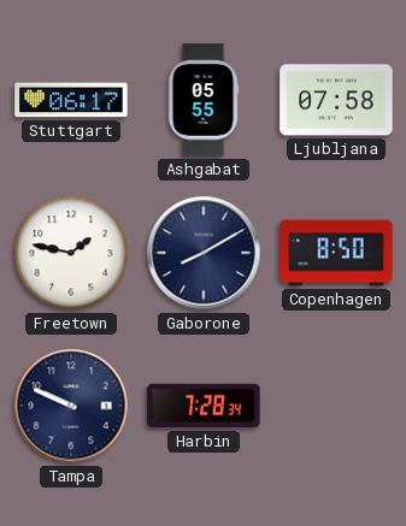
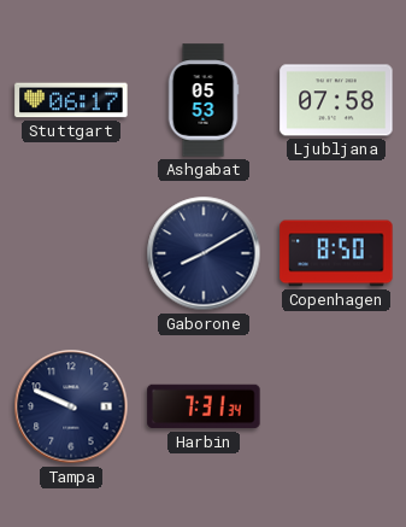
Ashgabat: 05:55 -> 05:53 (204, 100)
Freetown: 1:47 -> none (71, 253)
Harbin: 7:28 -> 7:31 (204, 406)
